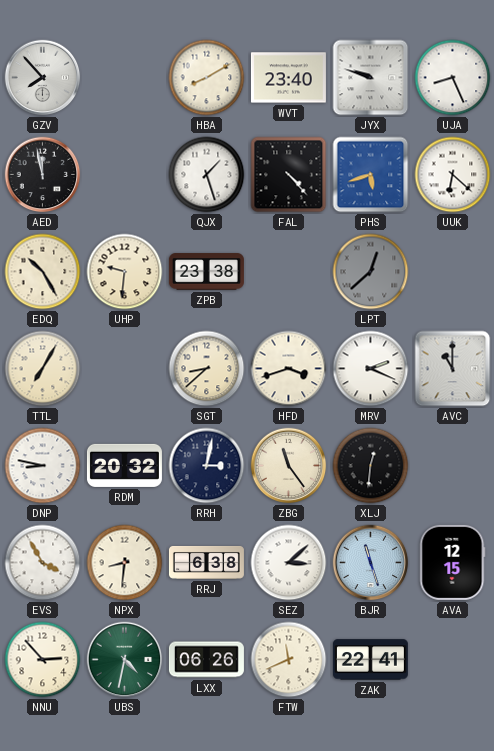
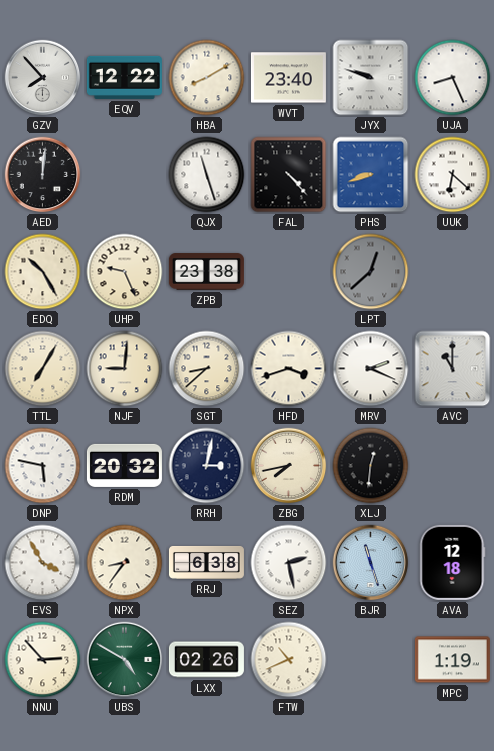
EQV: none -> 12:22 (124, 77)
AED: 11:58 -> 12:01 (43, 175)
QJX: 1:27 -> 11:27 (207, 175)
PHS: 5:42 -> 8:42 (371, 175)
UHP: 9:31 -> 9:26 (125, 272)
NJF: none -> 9:01 (125, 369)
DNP: 8:47 -> 5:47 (43, 466)
ZBG: 11:24 -> 7:43 (289, 466)
NPX: 8:31 -> 8:36 (125, 563)
SEZ: 3:08 -> 2:28 (289, 563)
AVA: 12:15 -> 12:18 (453, 562)
UBS: 4:32 -> 4:50 (125, 660)
LXX: 06:26 -> 02:26 (206, 660)
FTW: 11:41 -> 10:41 (289, 660)
ZAK: 22:41 -> none (370, 660)
MPC: none -> 1:19 (452, 660)
